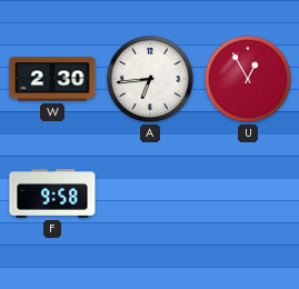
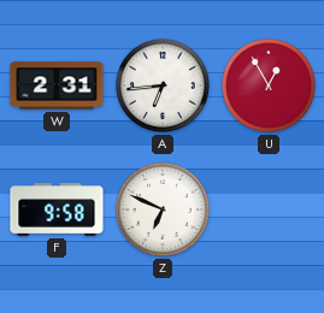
W: 2:30 -> 2:31 (57, 85)
Z: none -> 6:49 (163, 209)
